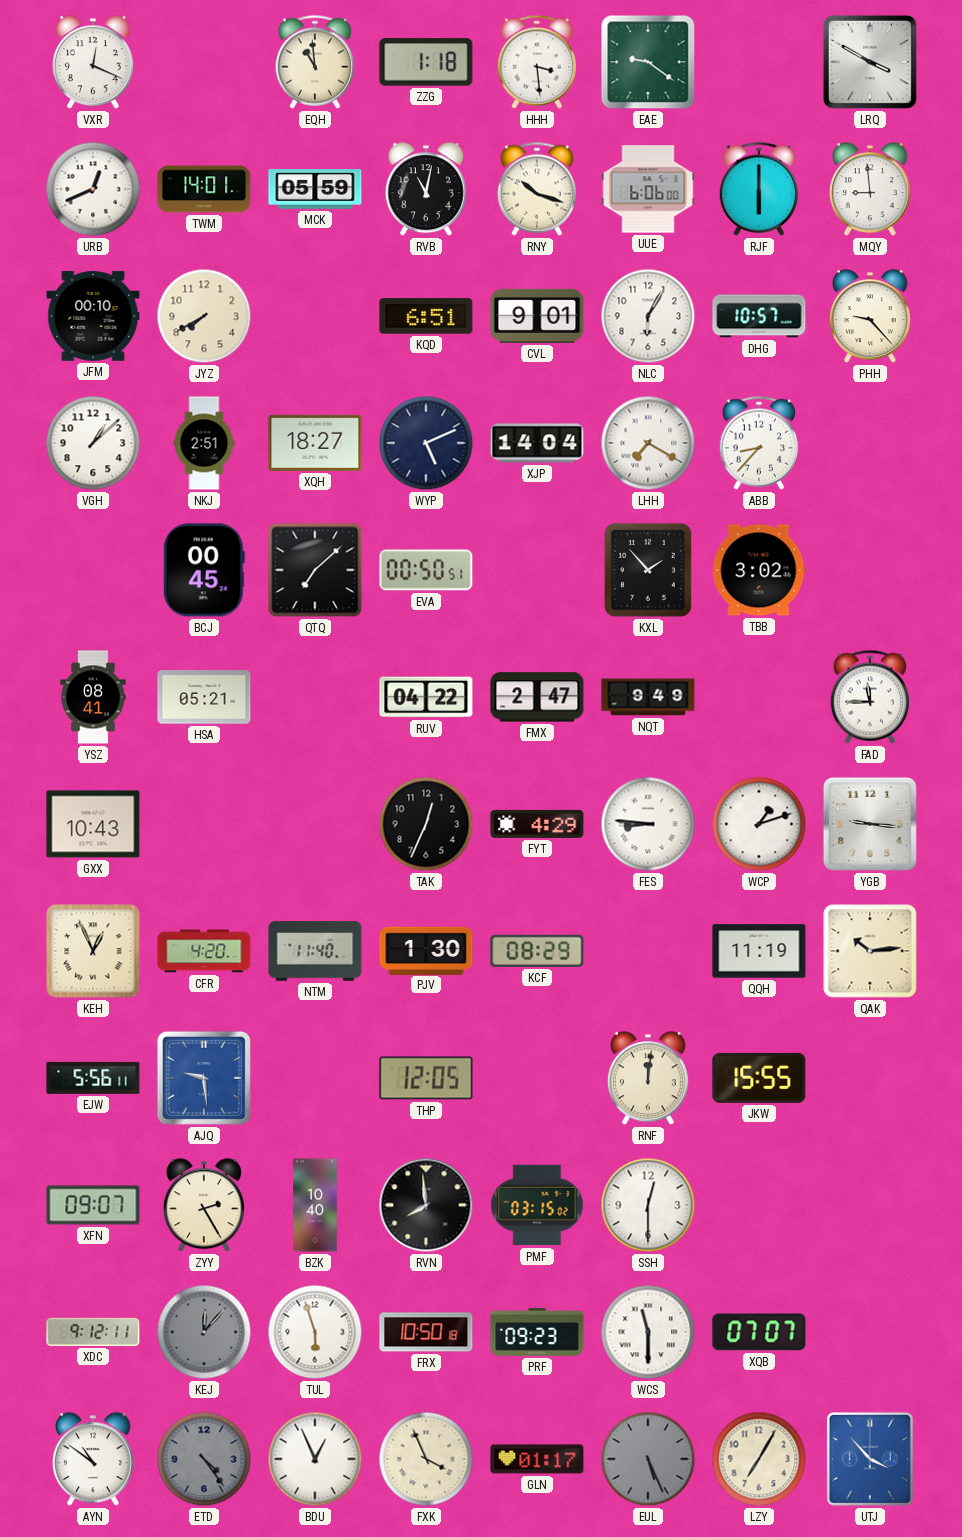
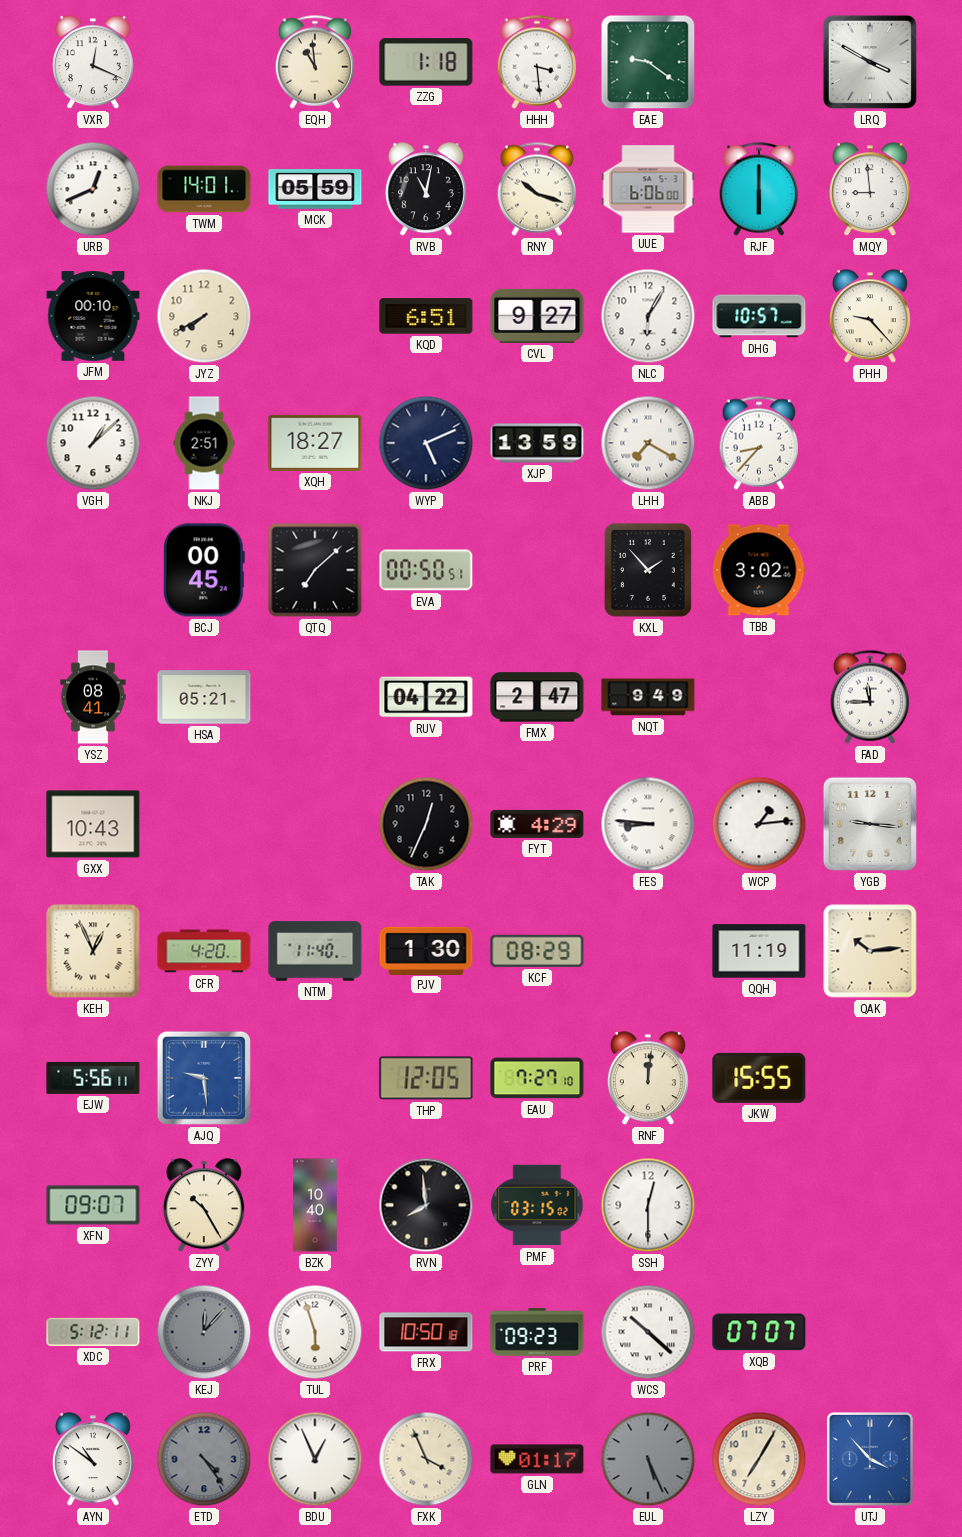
CVL: 9:01 -> 9:27 (537, 316)
XJP: 14:04 -> 13:59 (537, 443)
WCP: 1:12 -> 1:14 (759, 824)
EAU: none -> 7:27 (537, 1078)
ZYY: 2:25 -> 10:25 (204, 1206)
XDC: 9:12 -> 5:12 (93, 1332)
WCS: 11:30 -> 10:22 (648, 1332)
